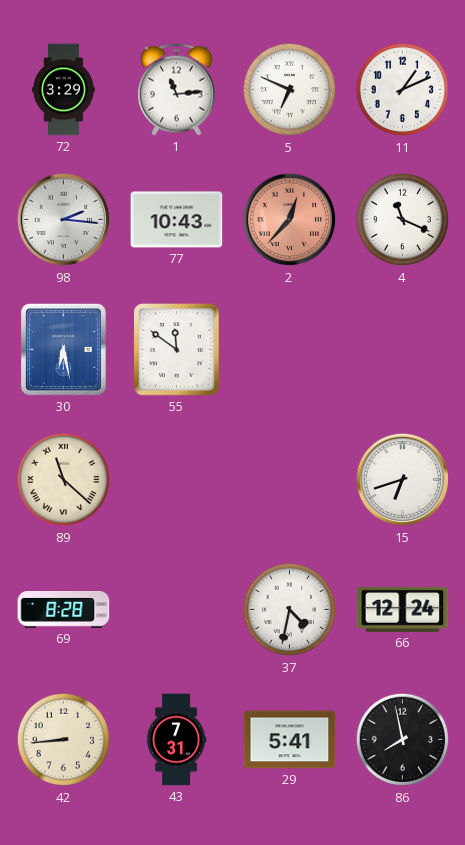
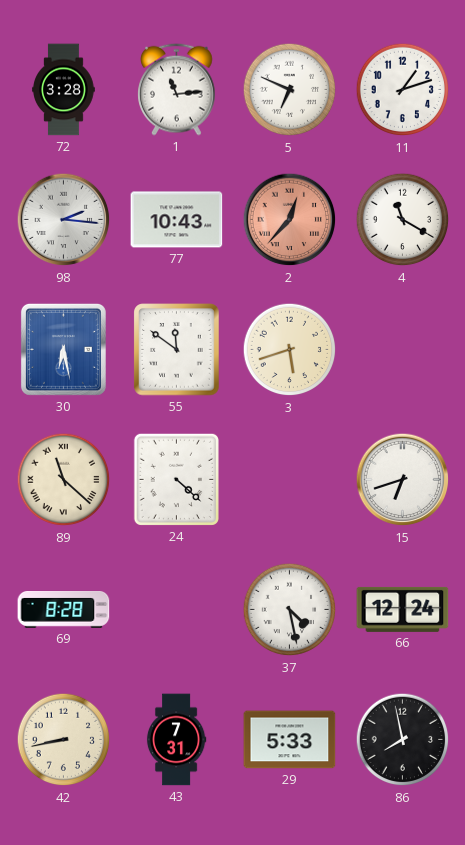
72: 3:29 -> 3:28 (64, 90)
11: 1:11 -> 1:12 (403, 90)
4: 11:19 -> 11:20 (403, 220)
3: none -> 5:42 (290, 350)
24: none -> 4:22 (176, 479)
37: 4:32 -> 4:28 (290, 610)
42: 8:44 -> 8:43 (64, 740)
29: 5:41 -> 5:33 (290, 740)
